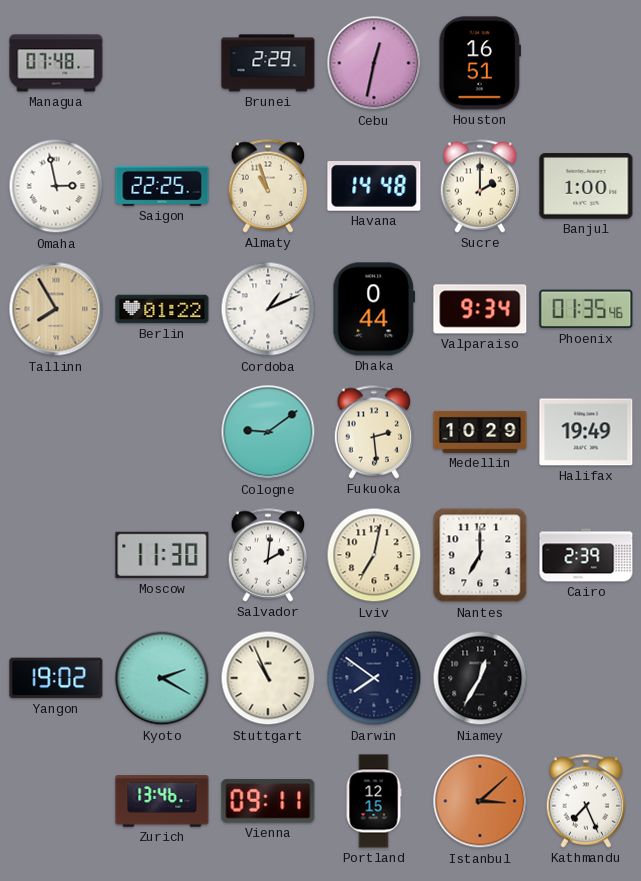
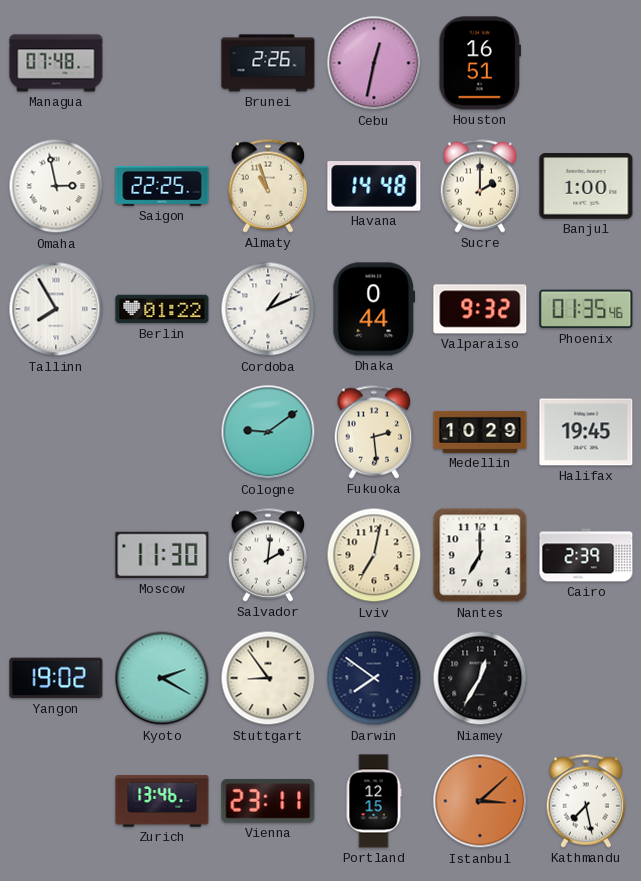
Brunei: 2:29 -> 2:26 (268, 63)
Tallinn dial: champagne -> white (56, 309)
Valparaiso: 9:34 -> 9:32 (480, 309)
Halifax: 19:49 -> 19:45 (586, 432)
Stuttgart: 10:56 -> 8:54 (268, 678)
Vienna: 09:11 -> 23:11 (268, 801)
Kathmandu: 7:26 -> 7:28 (586, 801)
